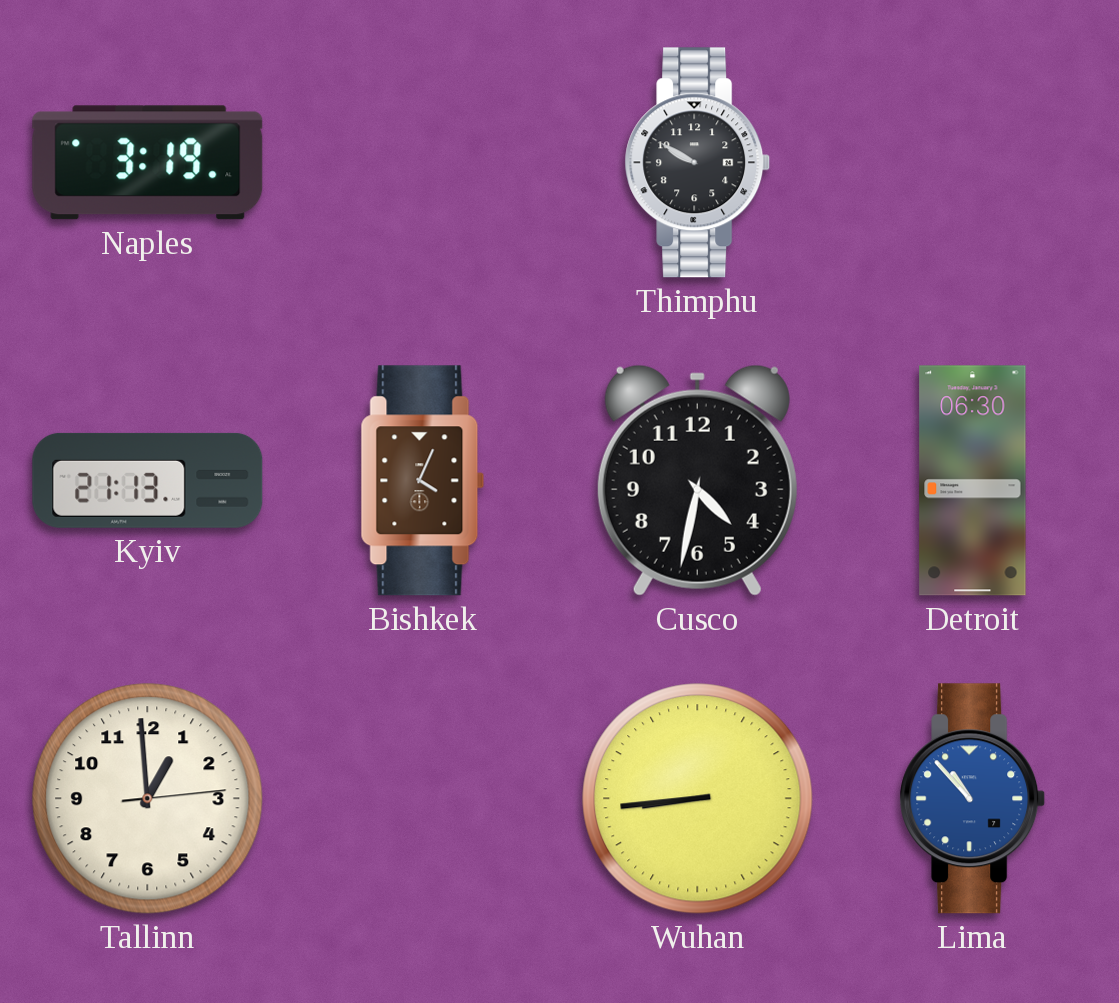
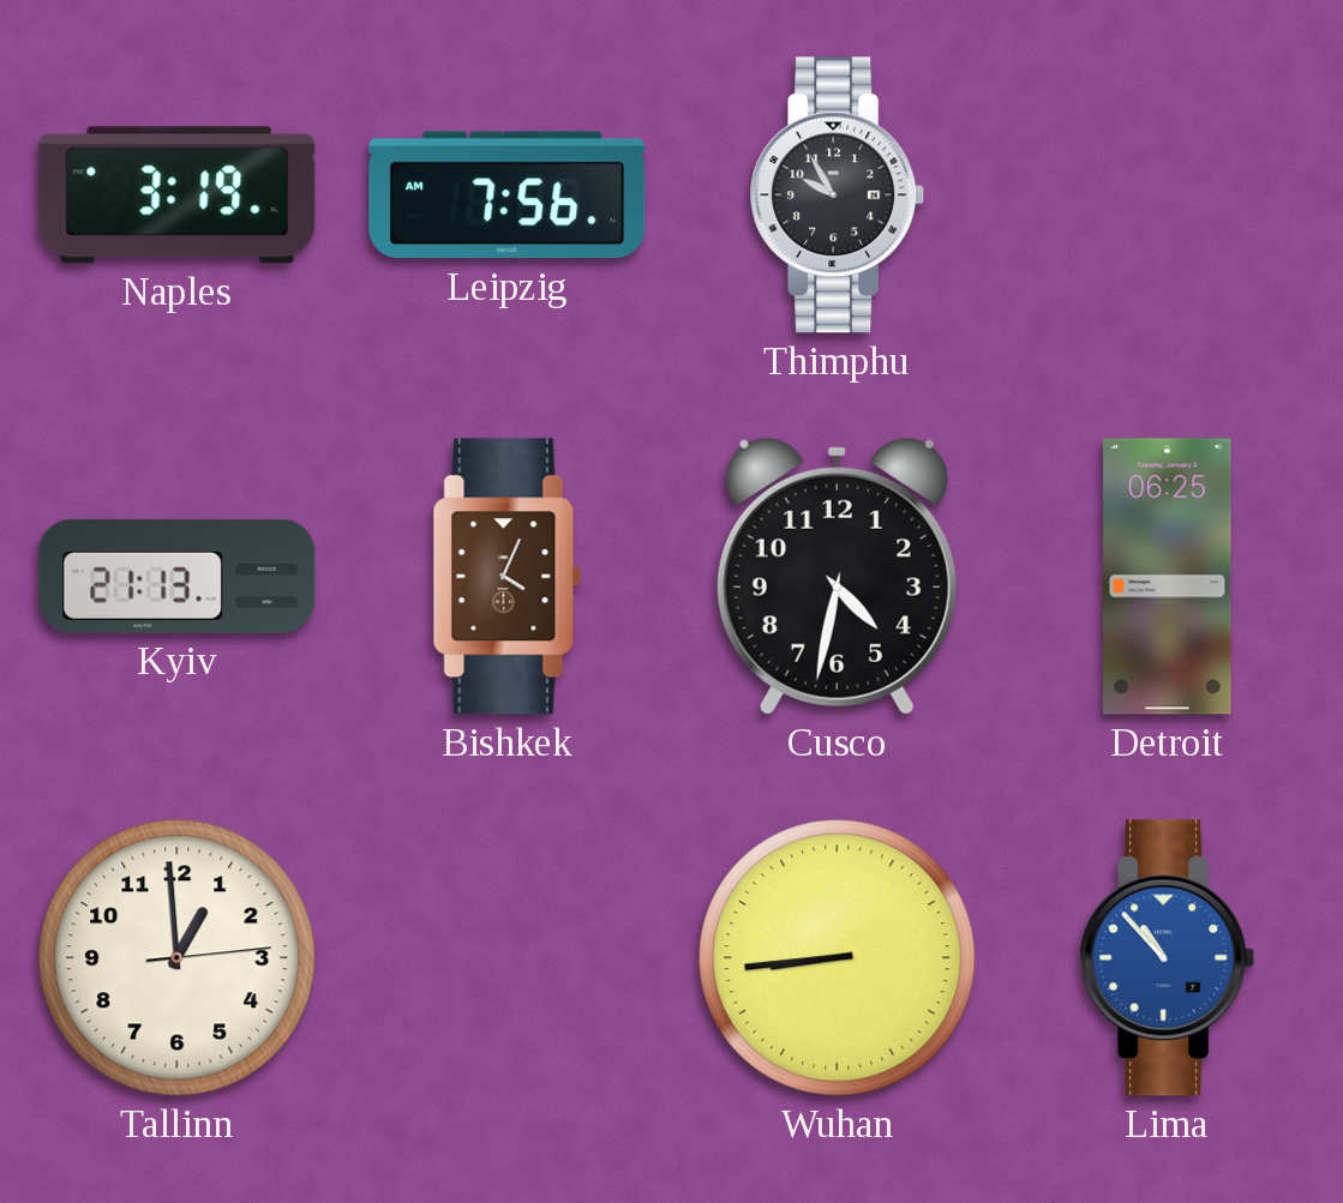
Leipzig: none -> 7:56 (508, 196)
Thimphu: 9:50 -> 9:55 (838, 196)
Detroit: 06:30 -> 06:25 (1168, 577)
